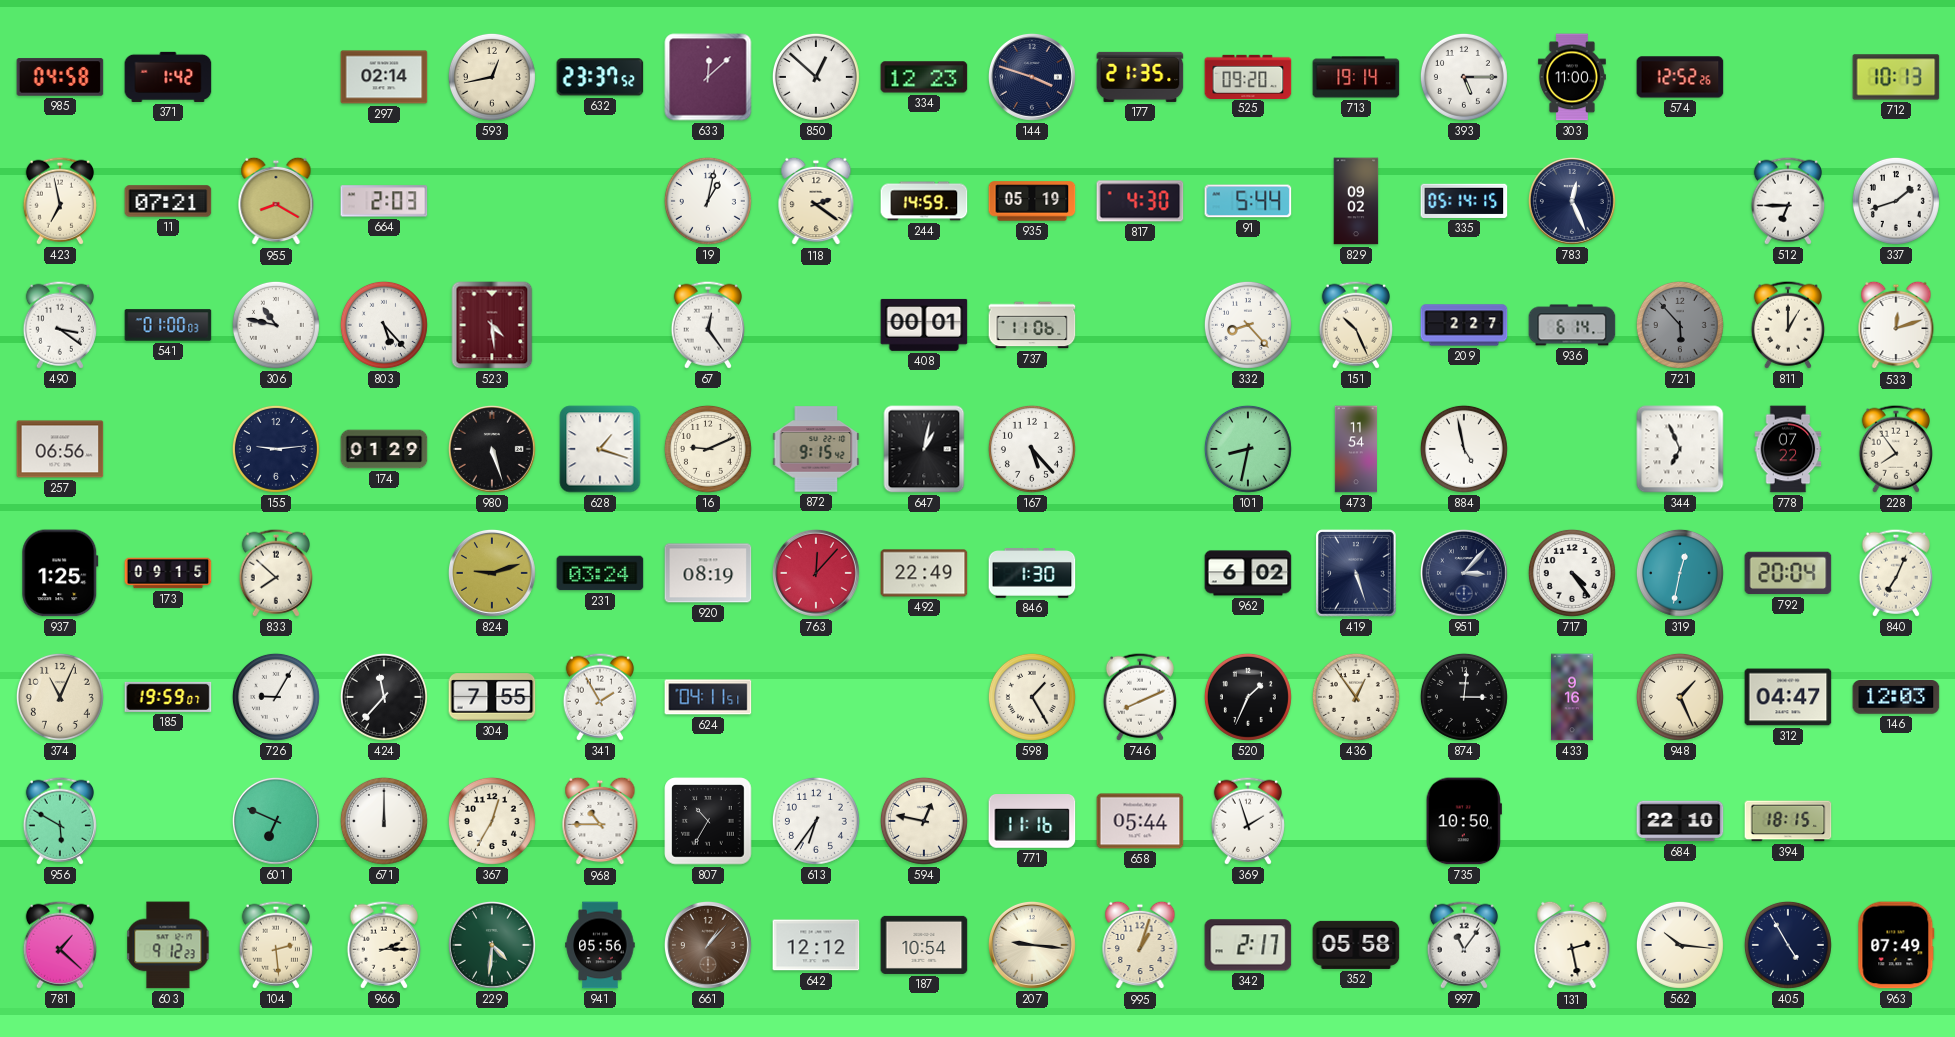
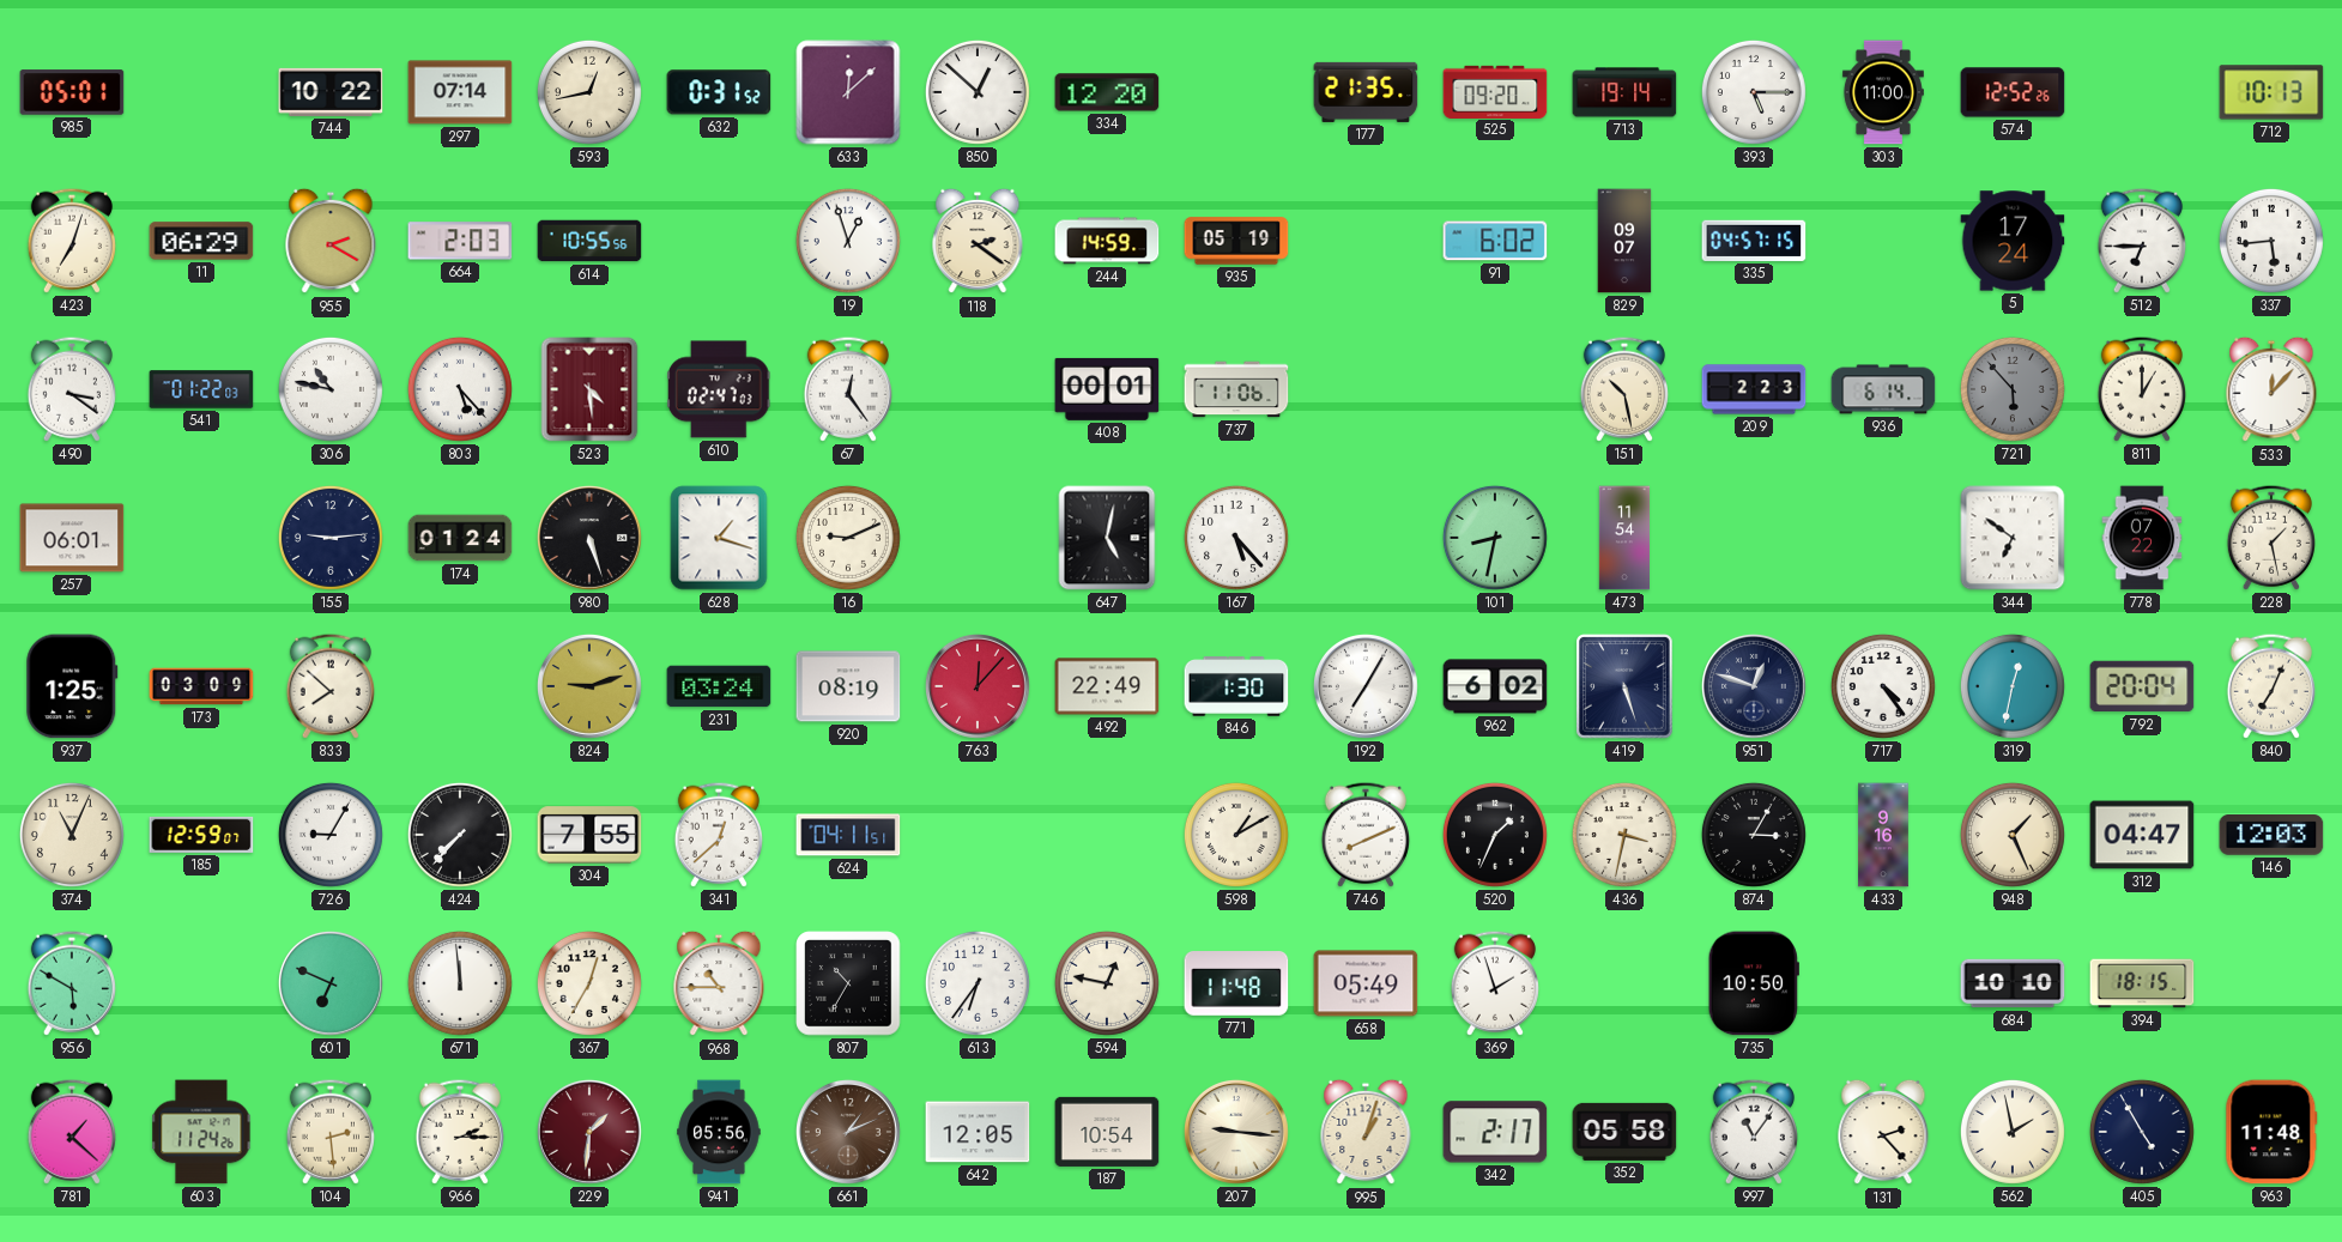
985: 04:58 -> 05:01 (72, 92)
371: 1:42 -> none (168, 77)
744: none -> 10:22 (331, 92)
297: 02:14 -> 07:14 (460, 92)
632: 23:37 -> 0:31 (719, 92)
334: 12:23 -> 12:20 (1107, 92)
144: 3:48 -> none (1032, 77)
423: 6:58 -> 7:03 (72, 241)
11: 07:21 -> 06:29 (201, 241)
955: 8:20 -> 2:20 (331, 241)
614: none -> 10:55 (589, 241)
19: 1:02 -> 12:57 (848, 241)
817: 4:30 -> none (1140, 201)
91: 5:44 -> 6:02 (1495, 241)
829: 09:02 -> 09:07 (1624, 241)
335: 05:14 -> 04:57 (1754, 241)
783: 12:26 -> none (1572, 201)
5: none -> 17:24 (2013, 241)
337: 1:42 -> 5:44 (2271, 241)
541: 01:00 -> 01:22 (201, 389)
610: none -> 02:47 (719, 389)
332: 8:23 -> none (1248, 325)
151: 10:26 -> 10:28 (1624, 389)
209: 2:27 -> 2:23 (1754, 389)
533: 12:12 -> 12:07 (2271, 389)
257: 06:56 -> 06:01 (72, 538)
174: 01:29 -> 01:24 (460, 538)
872: 9:15 -> none (816, 449)
647: 1:02 -> 5:02 (1107, 538)
884: 4:58 -> none (1464, 449)
344: 6:56 -> 6:51 (2013, 538)
228: 7:54 -> 1:28 (2271, 538)
173: 09:15 -> 03:09 (201, 686)
192: none -> 7:05 (1366, 686)
951: 3:07 -> 12:48 (1754, 686)
185: 19:59 -> 12:59 (201, 835)
424: 11:37 -> 7:37 (460, 835)
341: 1:55 -> 12:38 (719, 835)
598: 1:25 -> 1:10 (1236, 835)
436: 12:54 -> 3:32 (1624, 835)
874: 3:01 -> 3:05 (1754, 835)
671: 12:00 -> 11:59 (460, 983)
771: 11:16 -> 11:48 (1236, 983)
658: 05:44 -> 05:49 (1366, 983)
684: 22:10 -> 10:10 (2013, 983)
603: 9:12 -> 11:24 (201, 1132)
229: 4:31 -> 1:31 (589, 1132)
229 dial: green -> burgundy (589, 1132)
661: 1:07 -> 1:11 (848, 1132)
642: 12:12 -> 12:05 (978, 1132)
131: 2:28 -> 2:23 (1883, 1132)
562: 10:16 -> 1:58 (2013, 1132)
963: 07:49 -> 11:48 (2271, 1132)
